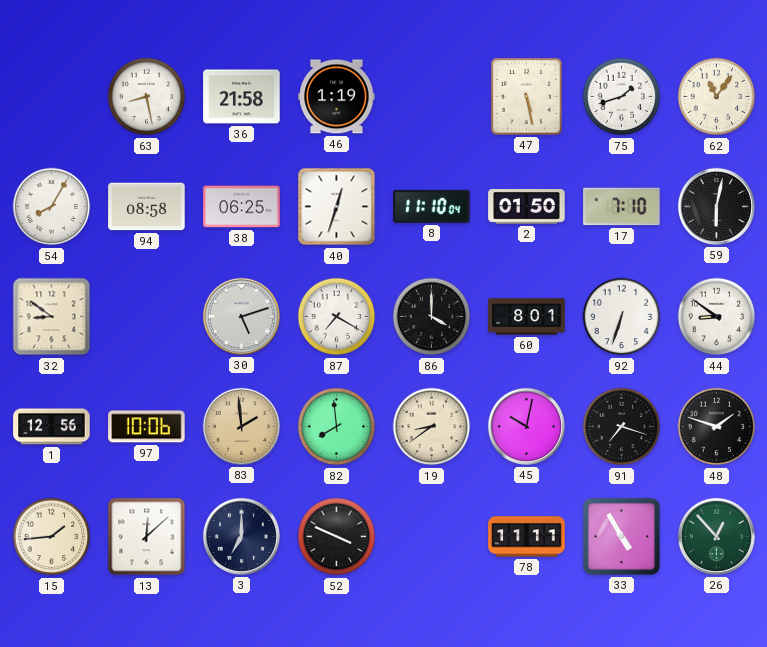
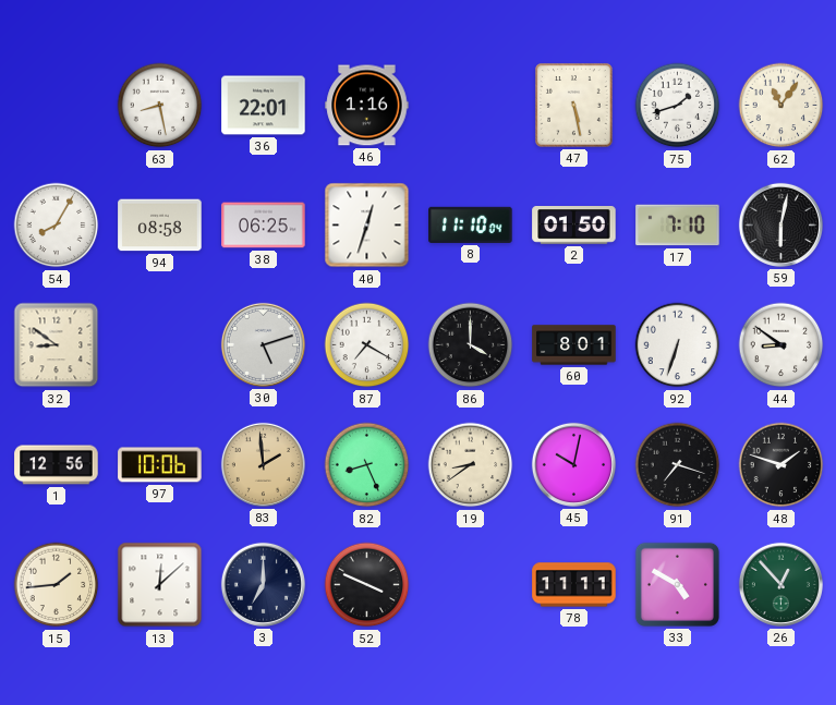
36: 21:58 -> 22:01 (264, 106)
46: 1:19 -> 1:16 (367, 106)
82: 7:59 -> 8:26 (367, 465)
33: 4:55 -> 4:50 (677, 584)
